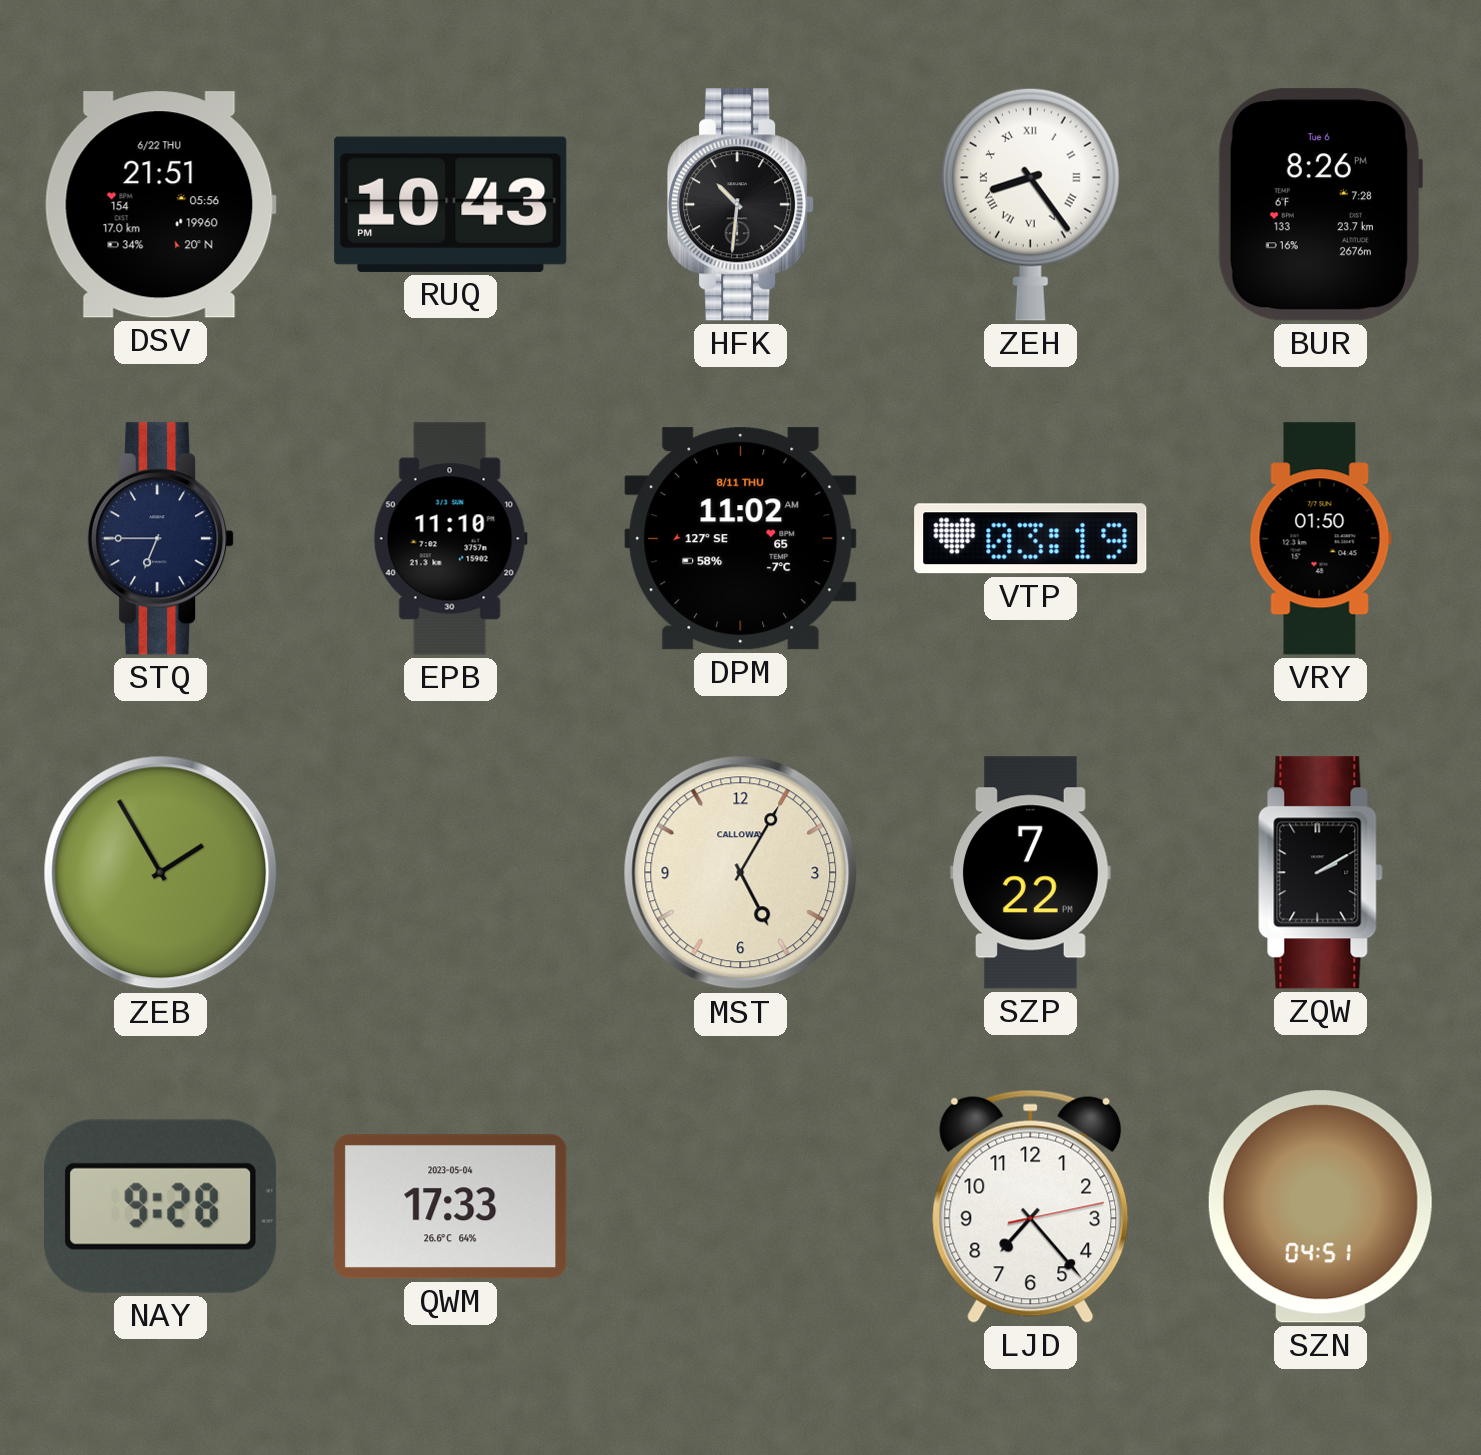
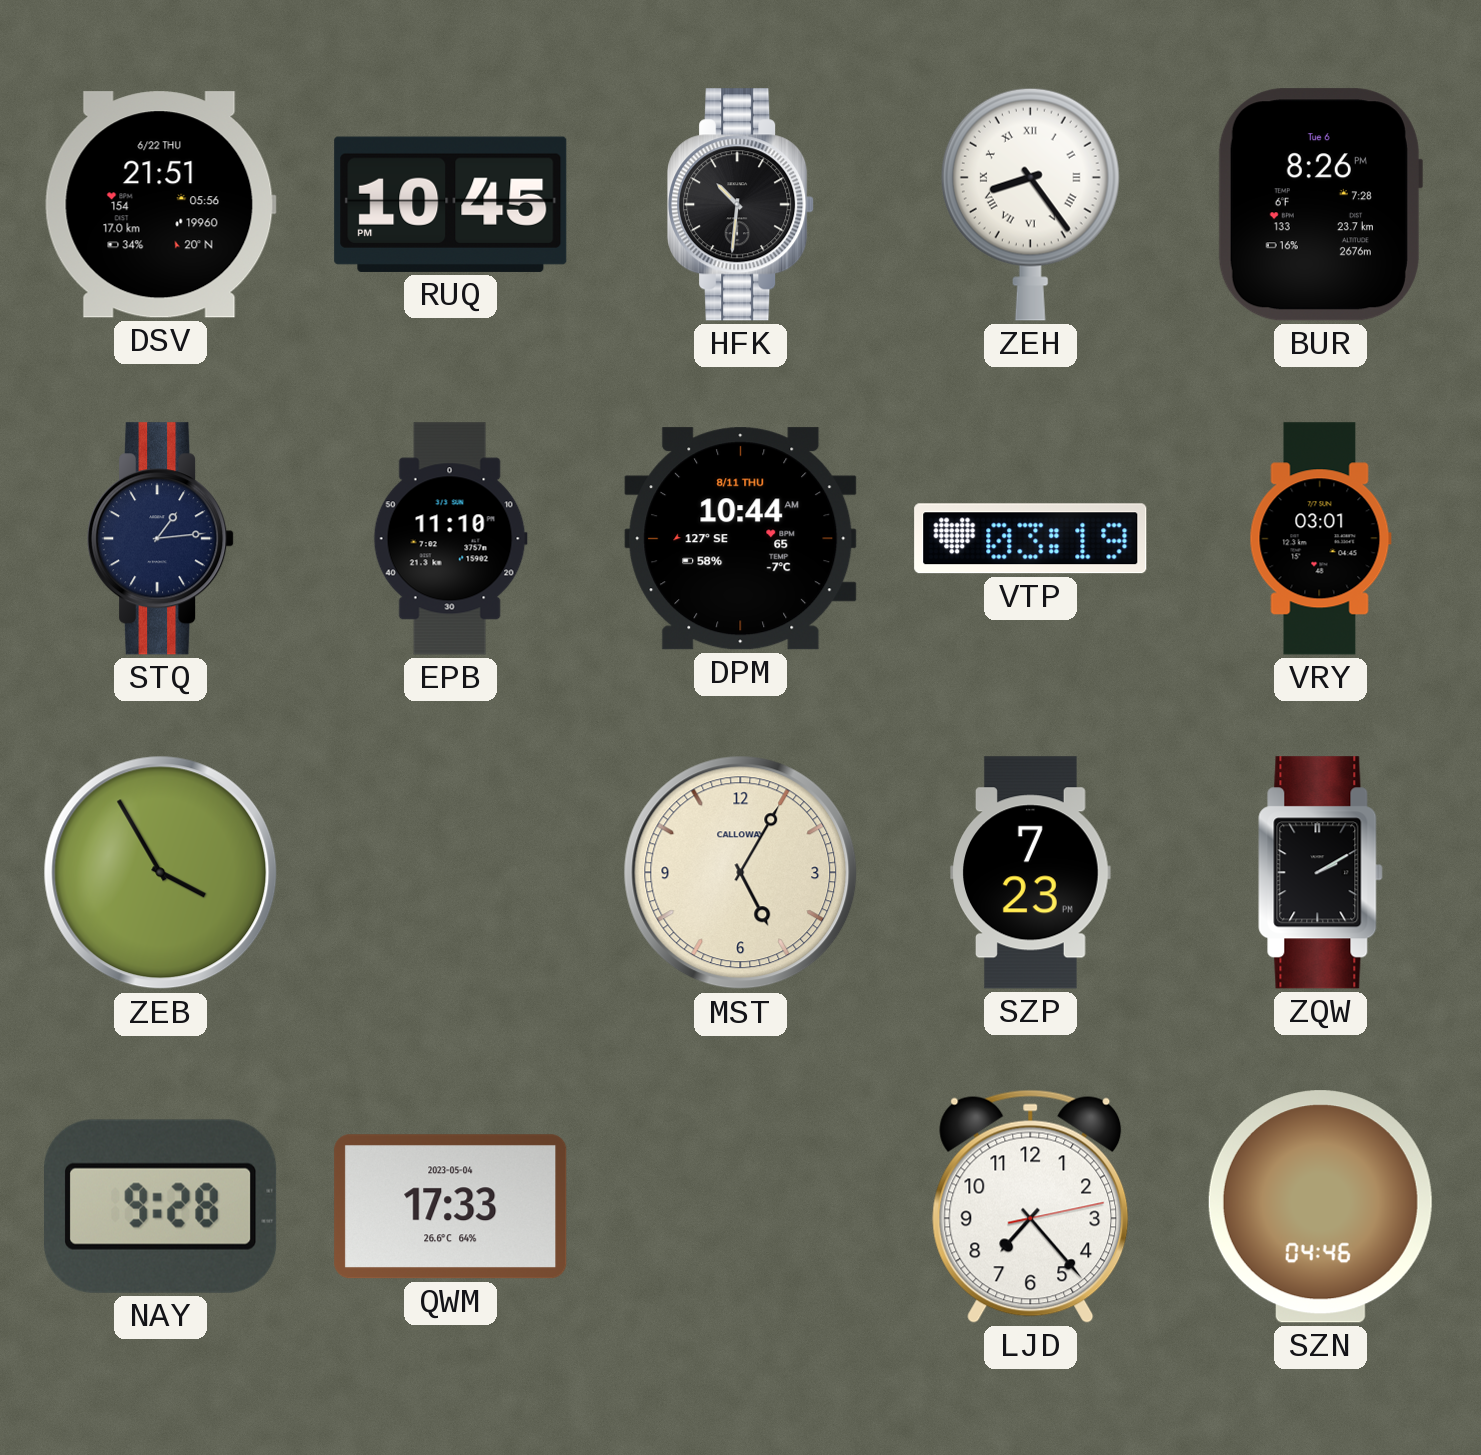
RUQ: 10:43 -> 10:45 (451, 204)
STQ: 6:45 -> 1:14 (161, 539)
DPM: 11:02 -> 10:44 (741, 539)
VRY: 01:50 -> 03:01 (1320, 539)
ZEB: 1:55 -> 3:55 (161, 873)
SZP: 7:22 -> 7:23 (1031, 873)
SZN: 04:51 -> 04:46 (1320, 1207)
